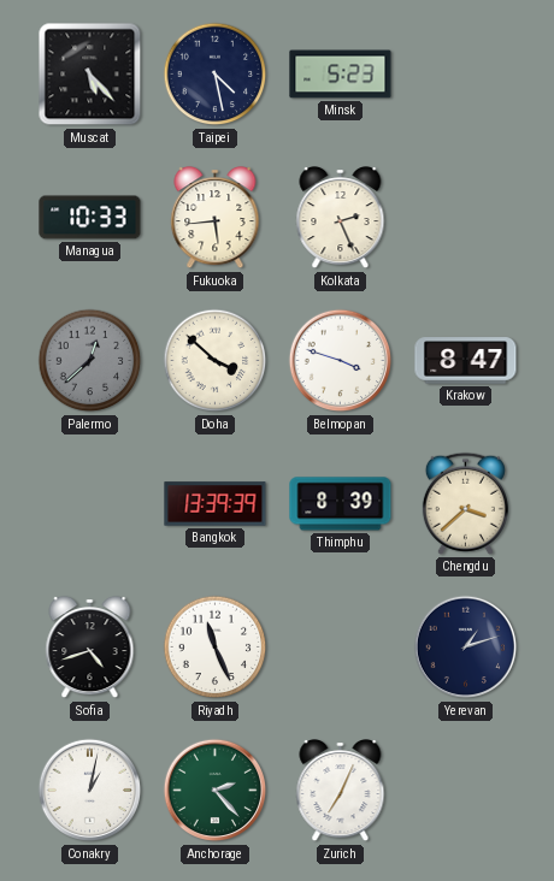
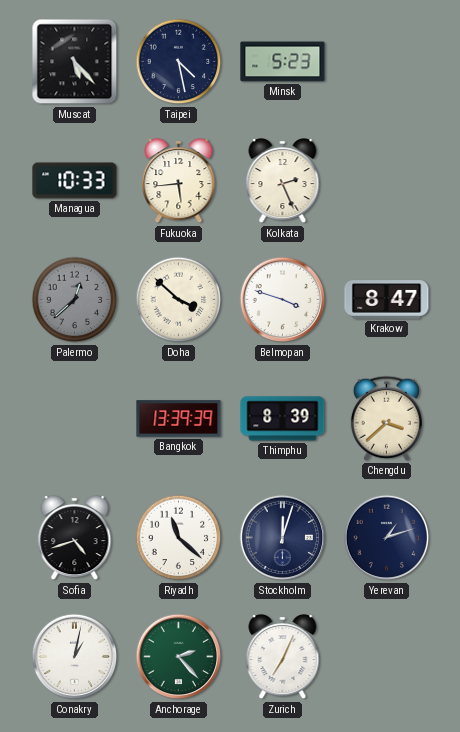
Riyadh: 11:26 -> 11:22 (179, 538)
Stockholm: none -> 12:03 (283, 538)
